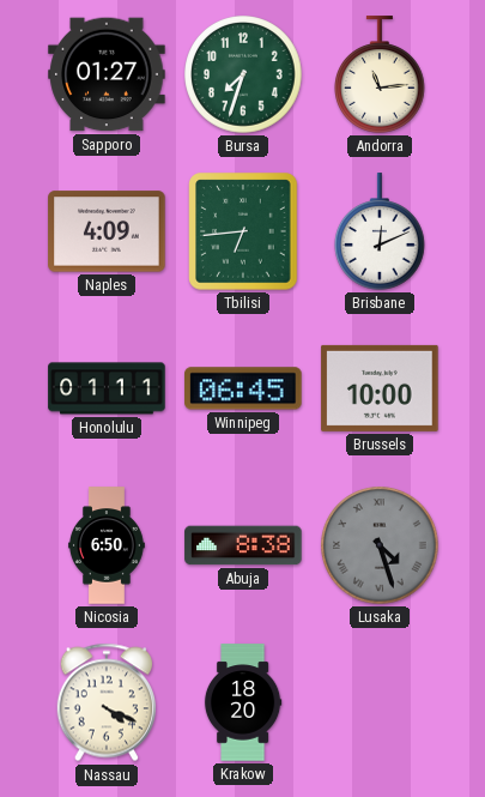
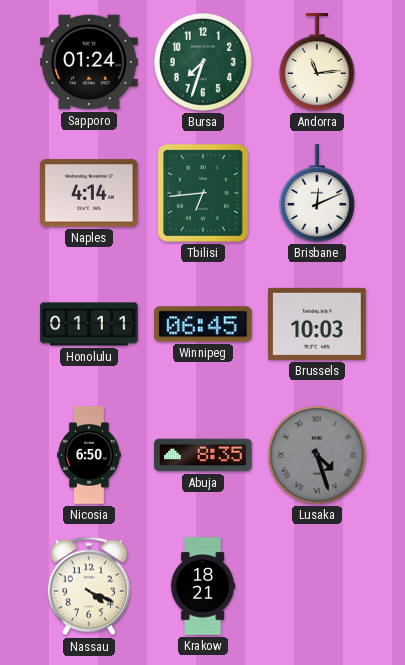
Sapporo: 01:27 -> 01:24 (89, 62)
Naples: 4:09 -> 4:14 (89, 193)
Brussels: 10:00 -> 10:03 (317, 324)
Abuja: 8:38 -> 8:35 (203, 455)
Krakow: 18:20 -> 18:21 (203, 586)
